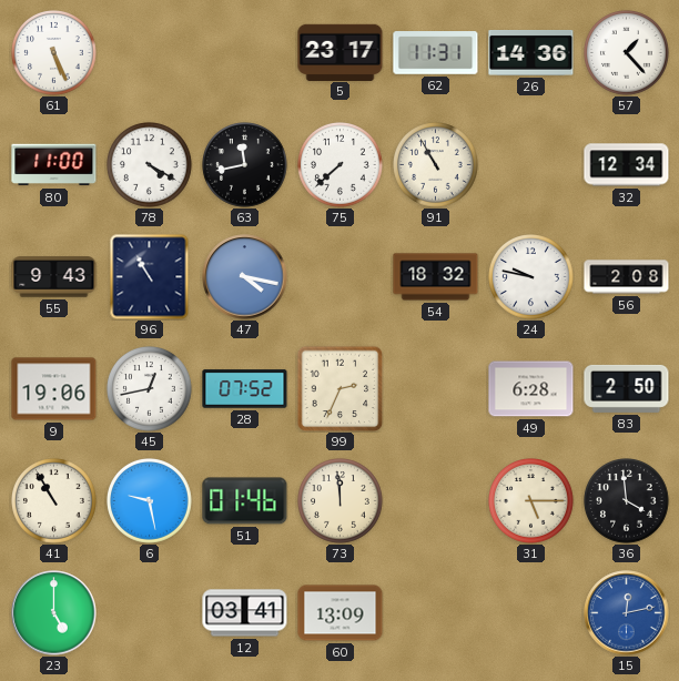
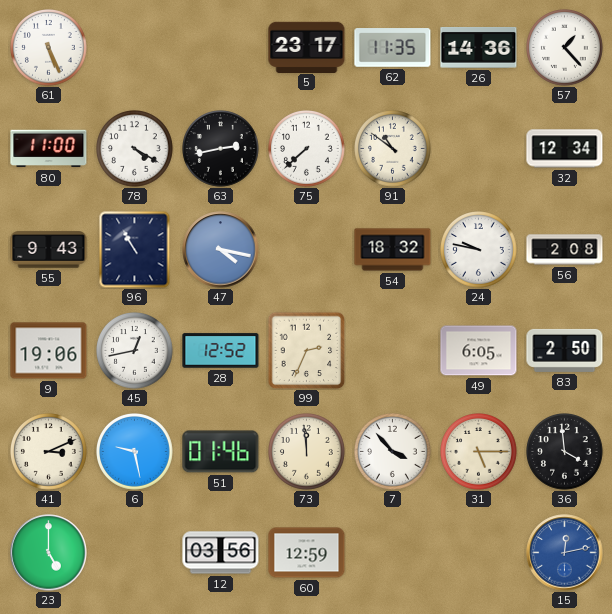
62: 11:31 -> 11:35 (393, 48)
63: 11:43 -> 2:43 (221, 149)
91: 10:55 -> 10:51 (393, 149)
28: 07:52 -> 12:52 (221, 351)
49: 6:28 -> 6:05 (479, 351)
41: 10:55 -> 3:11 (49, 452)
7: none -> 3:53 (393, 452)
12: 03:41 -> 03:56 (221, 553)
60: 13:09 -> 12:59 (307, 553)
